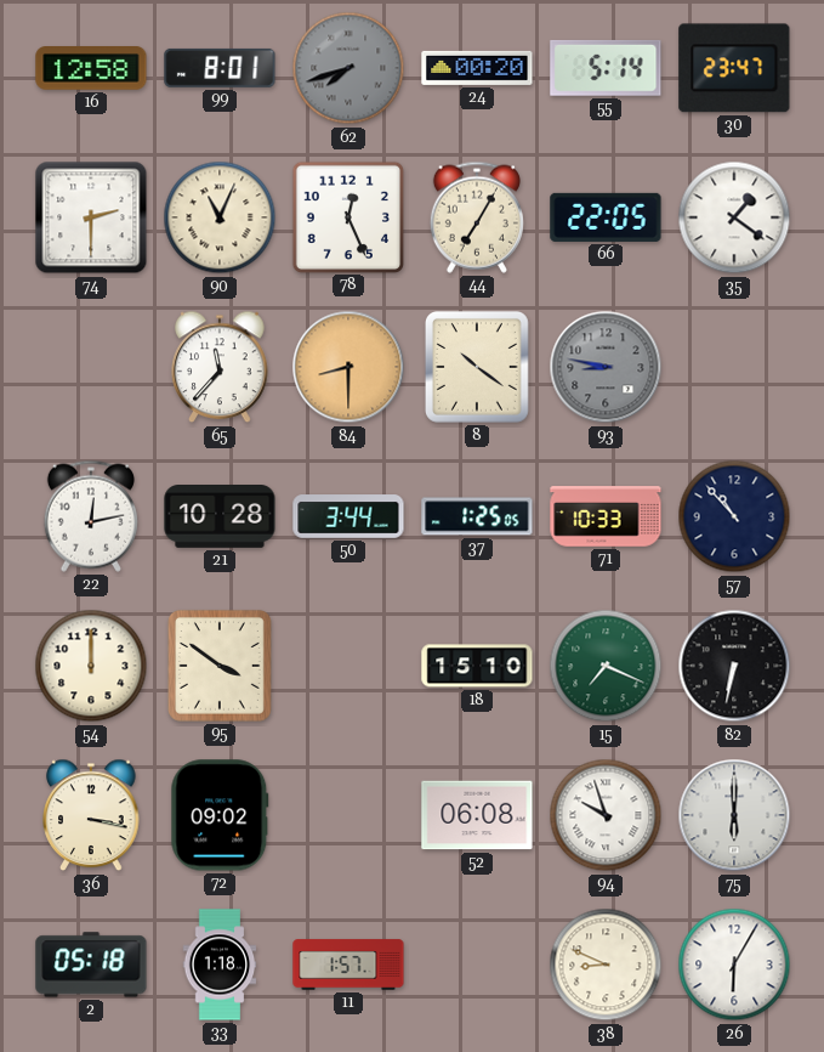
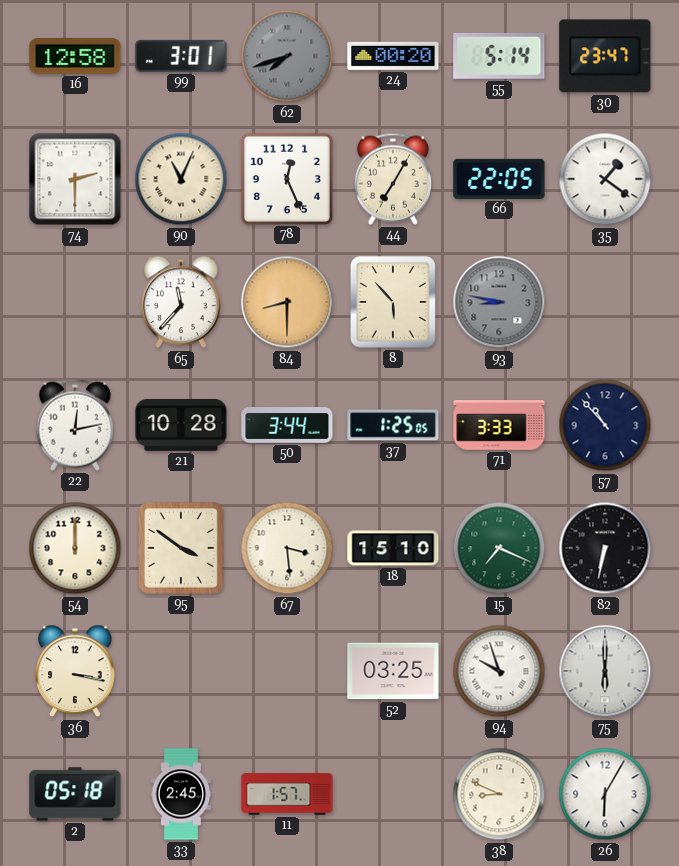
99: 8:01 -> 3:01 (181, 56)
8: 10:21 -> 5:53 (393, 302)
71: 10:33 -> 3:33 (499, 425)
67: none -> 3:29 (287, 548)
72: 09:02 -> none (220, 815)
52: 06:08 -> 03:25 (393, 671)
33: 1:18 -> 2:45 (181, 794)
